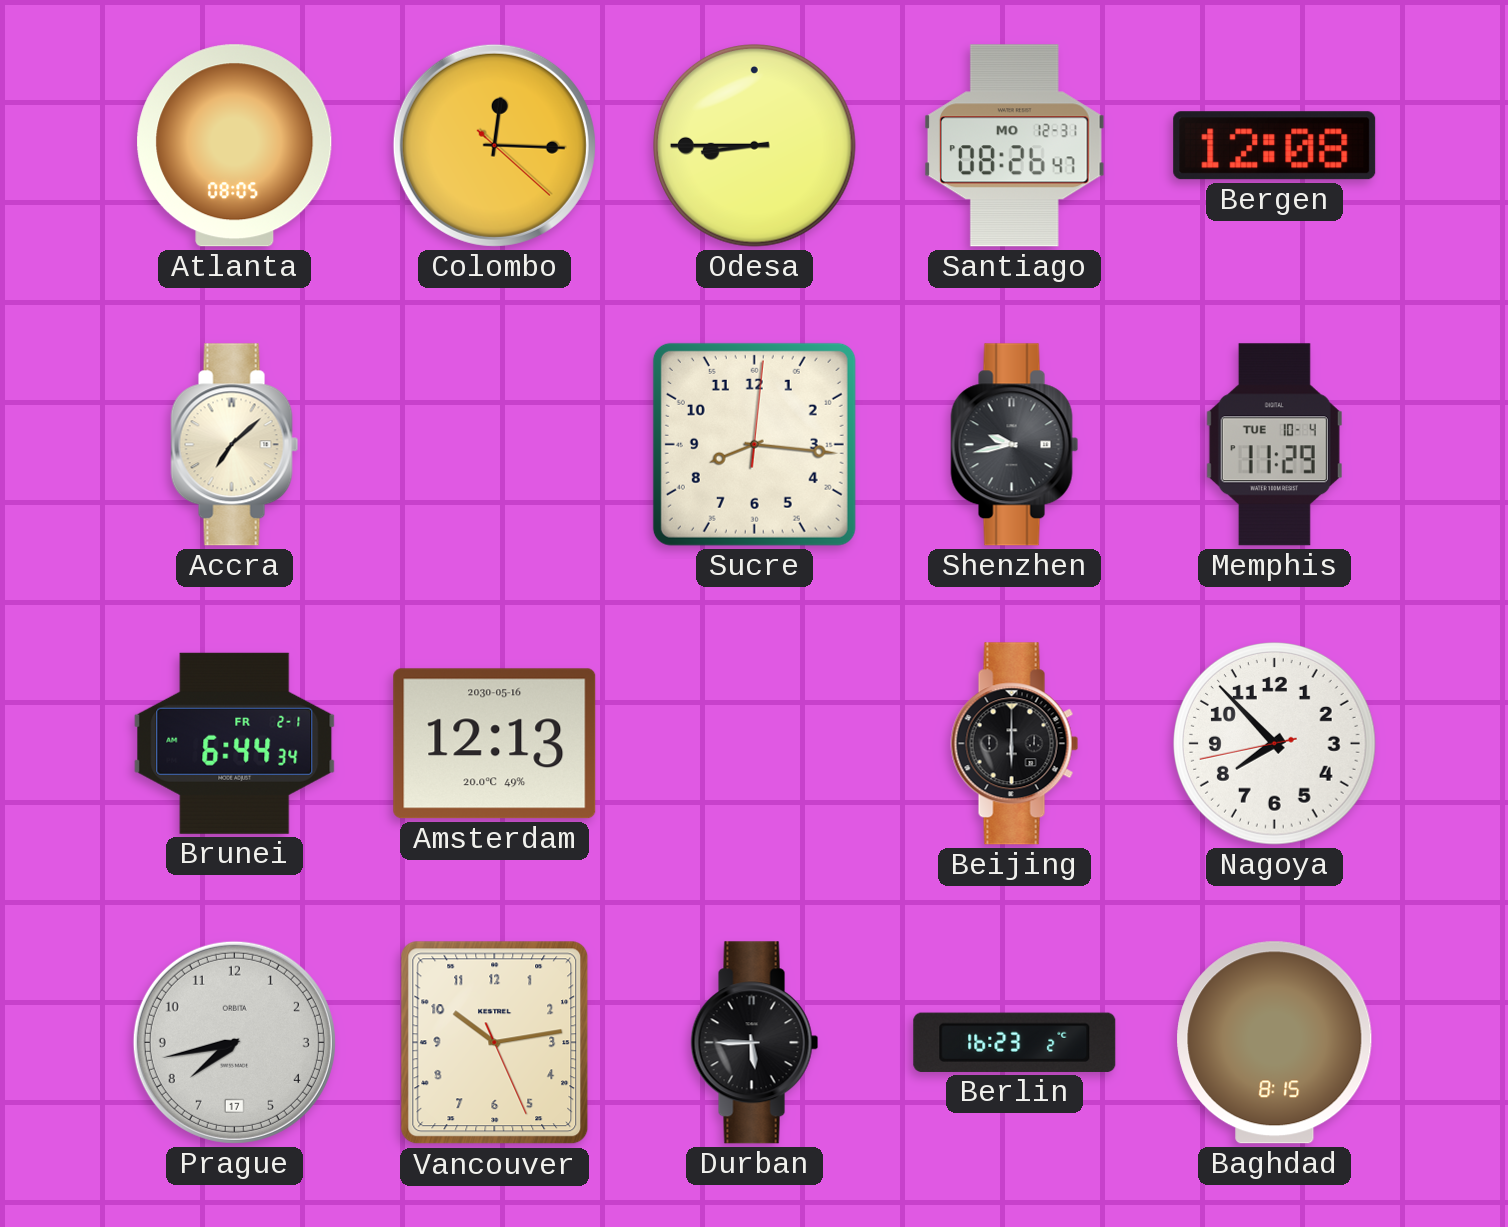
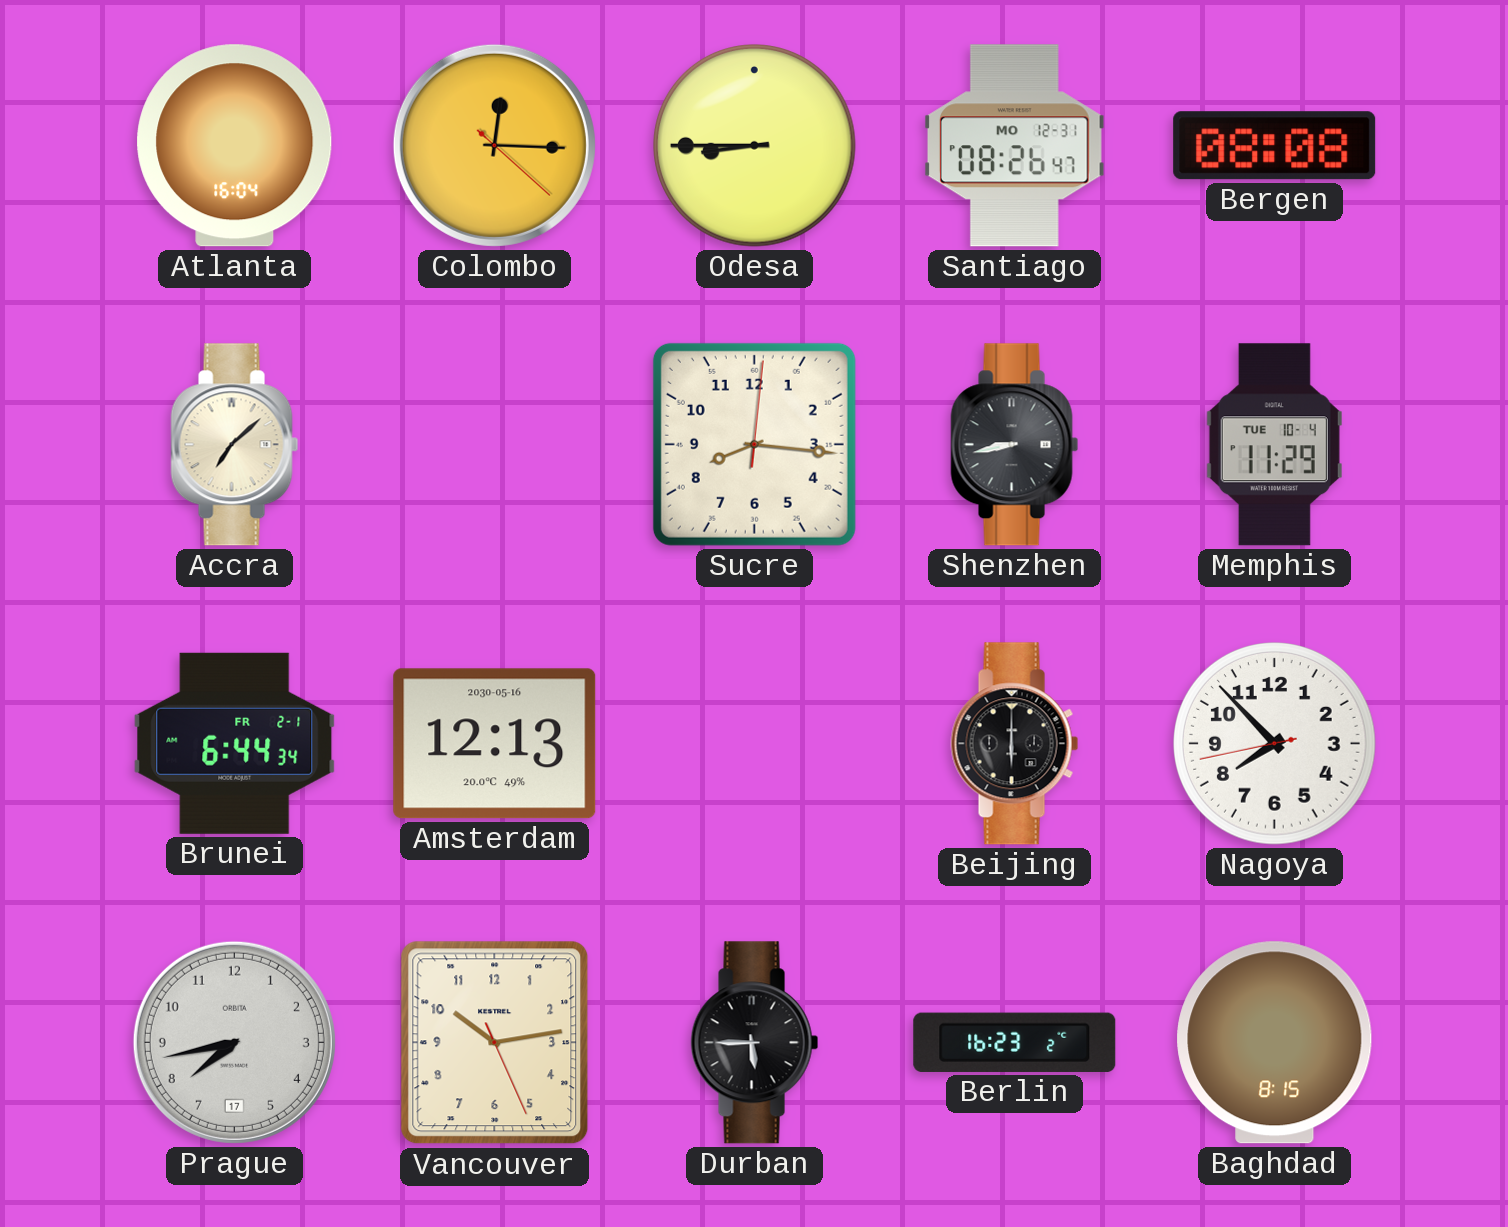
Atlanta: 08:05 -> 16:04 (235, 146)
Bergen: 12:08 -> 08:08 (1275, 146)
Shenzhen: 9:43 -> 8:43 (1015, 445)
